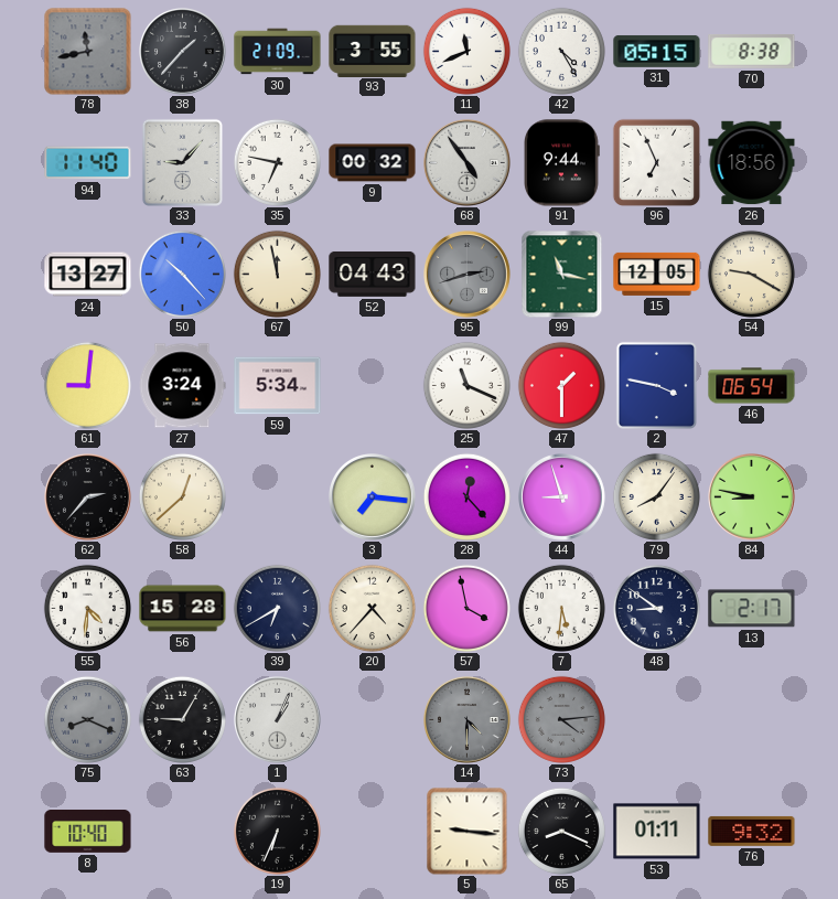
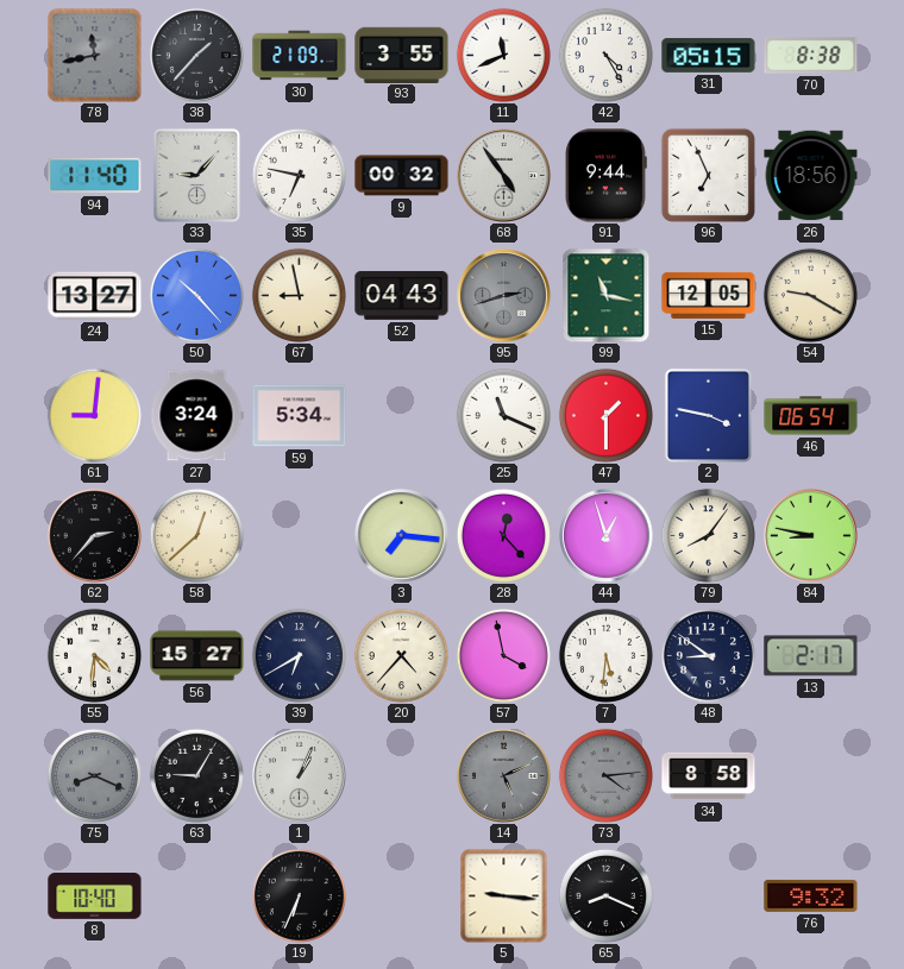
67: 11:58 -> 8:58 (299, 295)
44: 8:57 -> 12:57 (607, 536)
56: 15:28 -> 15:27 (197, 656)
14: 4:30 -> 5:11 (504, 776)
34: none -> 8:58 (709, 776)
53: 01:11 -> none (657, 832)
